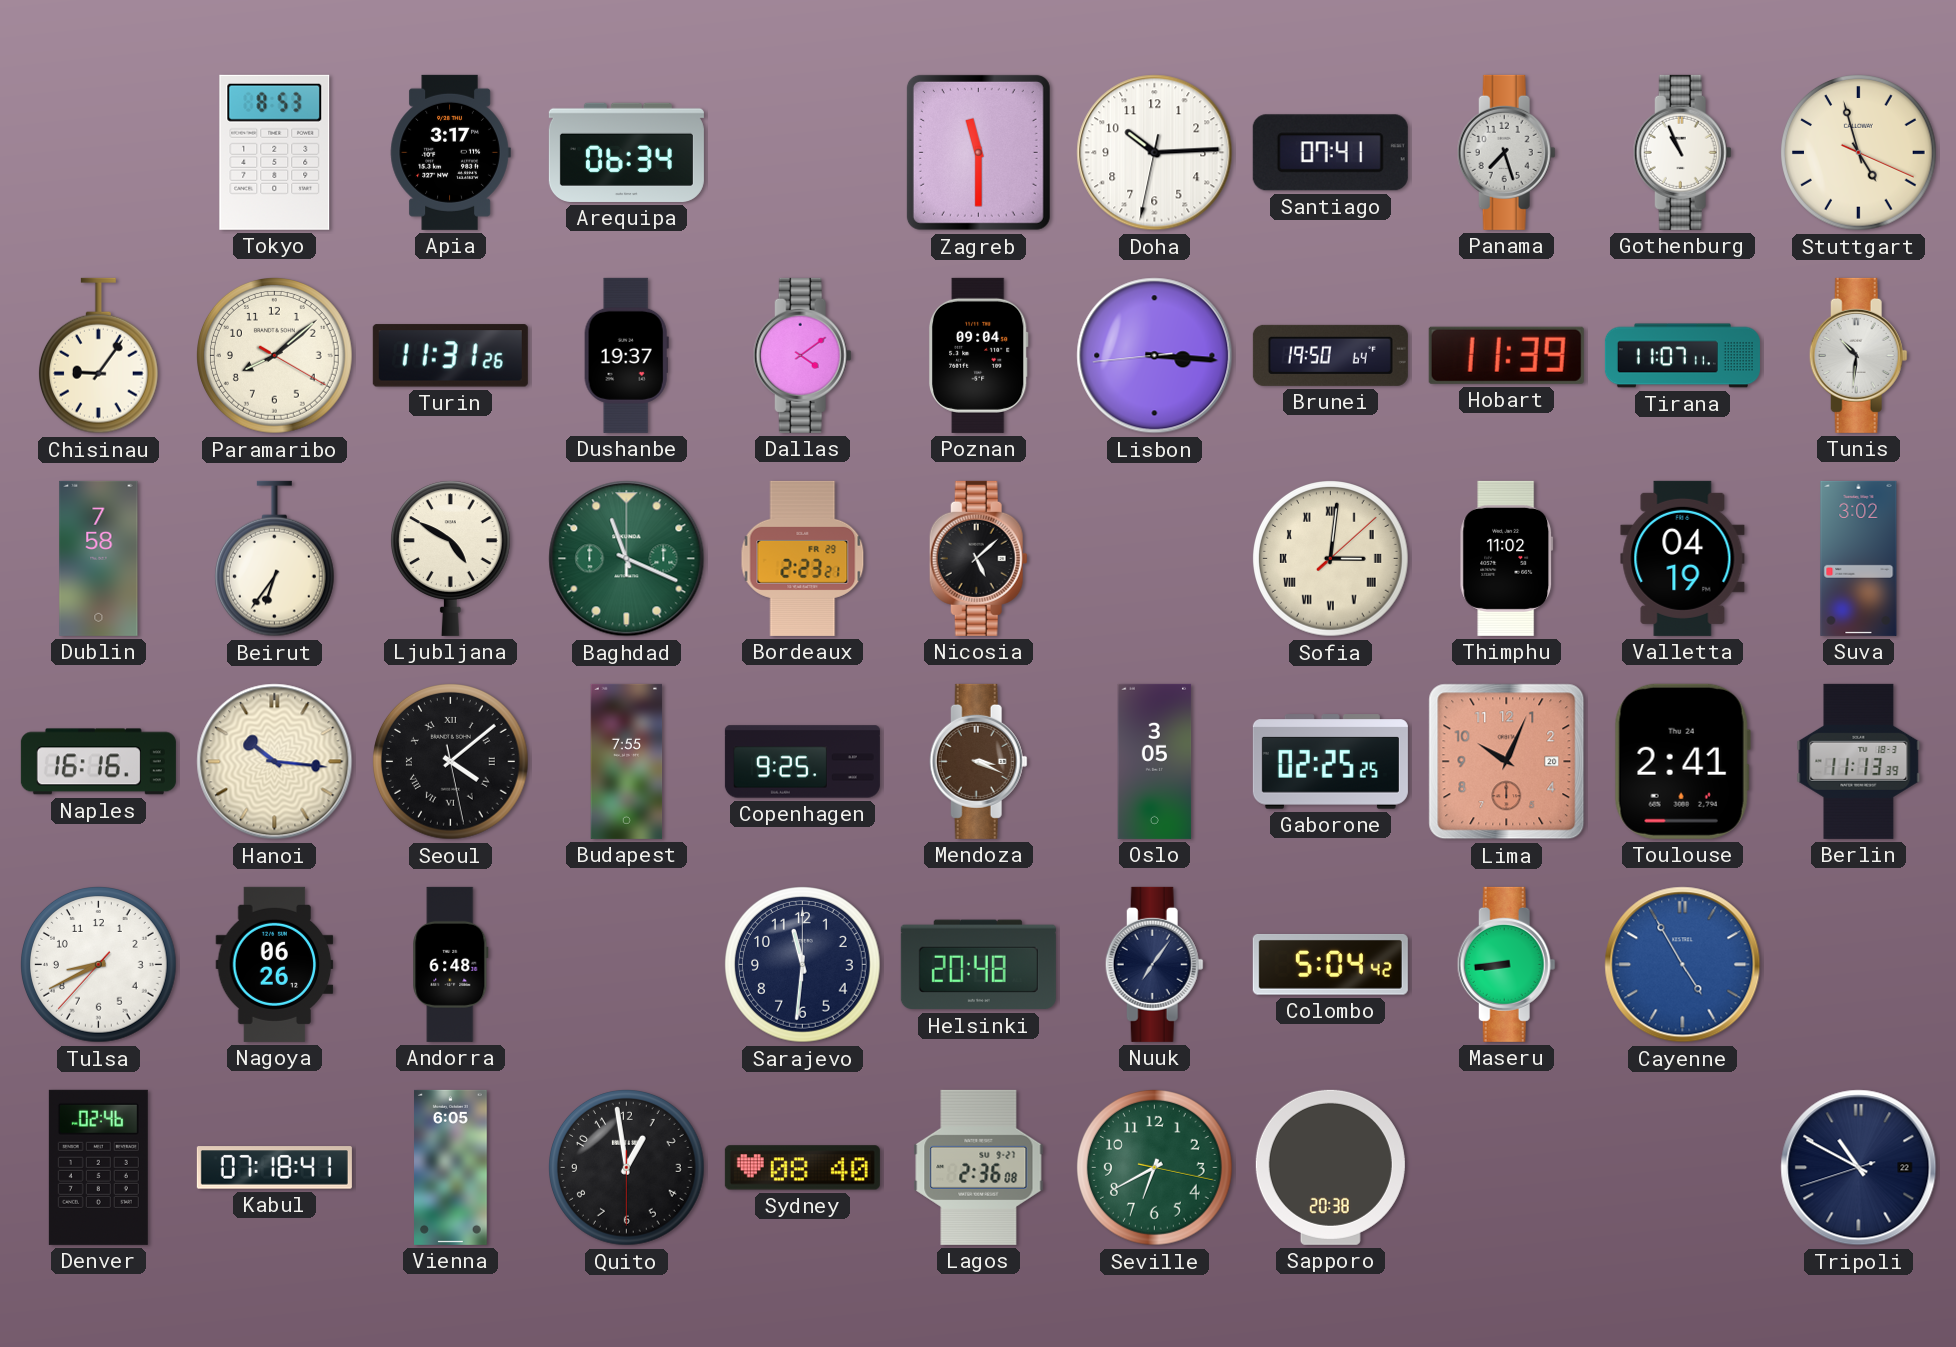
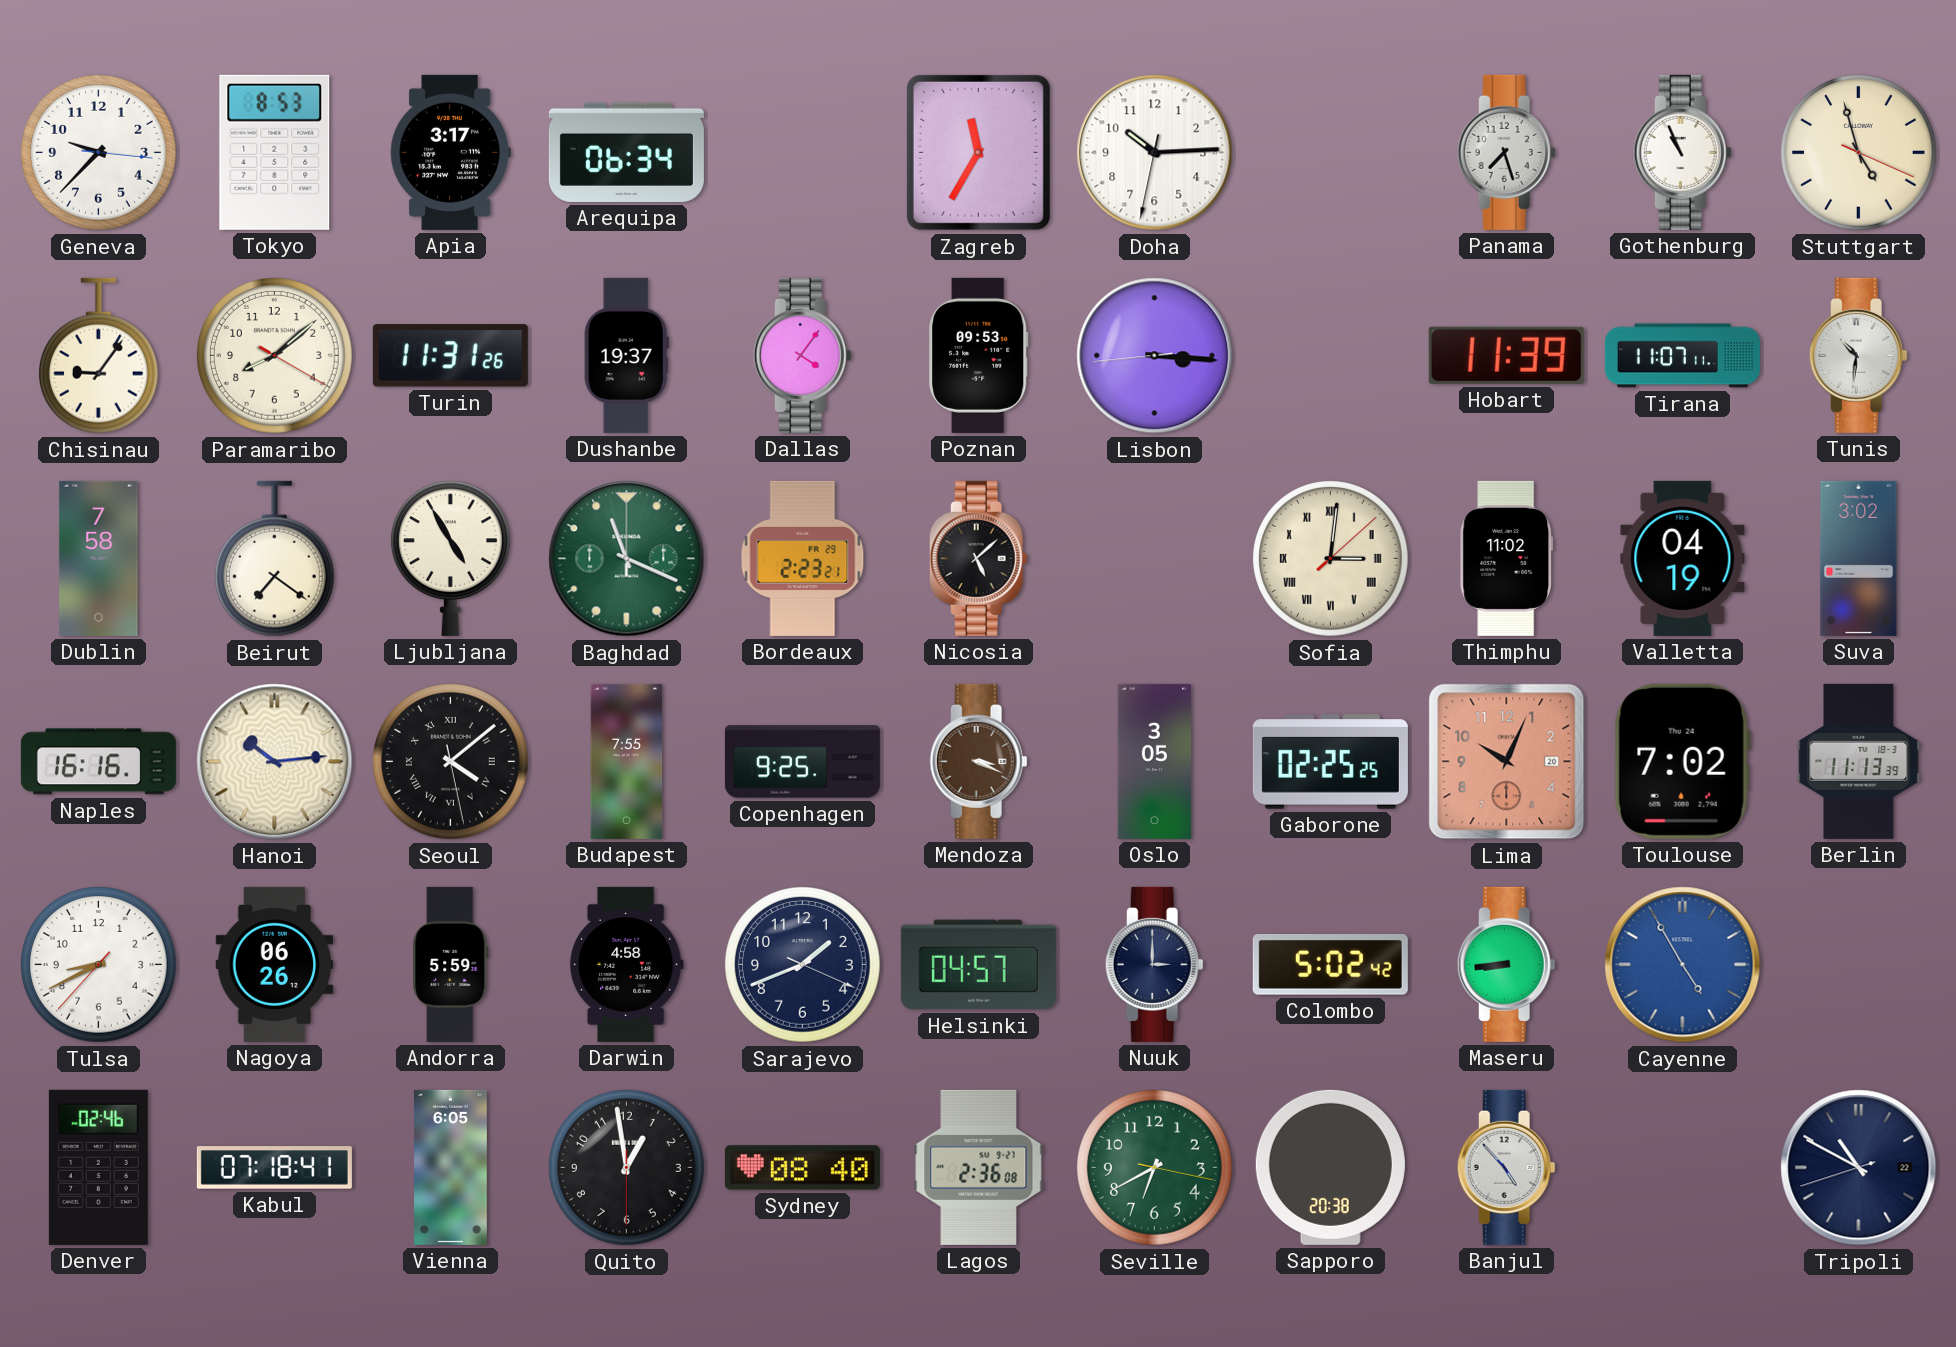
Geneva: none -> 9:37 (99, 153)
Zagreb: 11:30 -> 11:35 (978, 152)
Santiago: 07:41 -> none (1330, 153)
Dallas: 4:09 -> 4:06 (802, 355)
Poznan: 09:04 -> 09:53 (978, 355)
Brunei: 19:50 -> none (1330, 355)
Beirut: 6:36 -> 7:21 (274, 559)
Ljubljana: 4:50 -> 4:55 (450, 558)
Hanoi: 10:16 -> 10:14 (275, 762)
Toulouse: 2:41 -> 7:02 (1682, 761)
Andorra: 6:48 -> 5:59 (451, 964)
Darwin: none -> 4:58 (626, 964)
Sarajevo: 11:31 -> 1:41 (803, 965)
Helsinki: 20:48 -> 04:57 (978, 965)
Nuuk: 7:06 -> 3:00 (1154, 964)
Colombo: 5:04 -> 5:02 (1330, 965)
Banjul: none -> 4:53 (1506, 1167)
